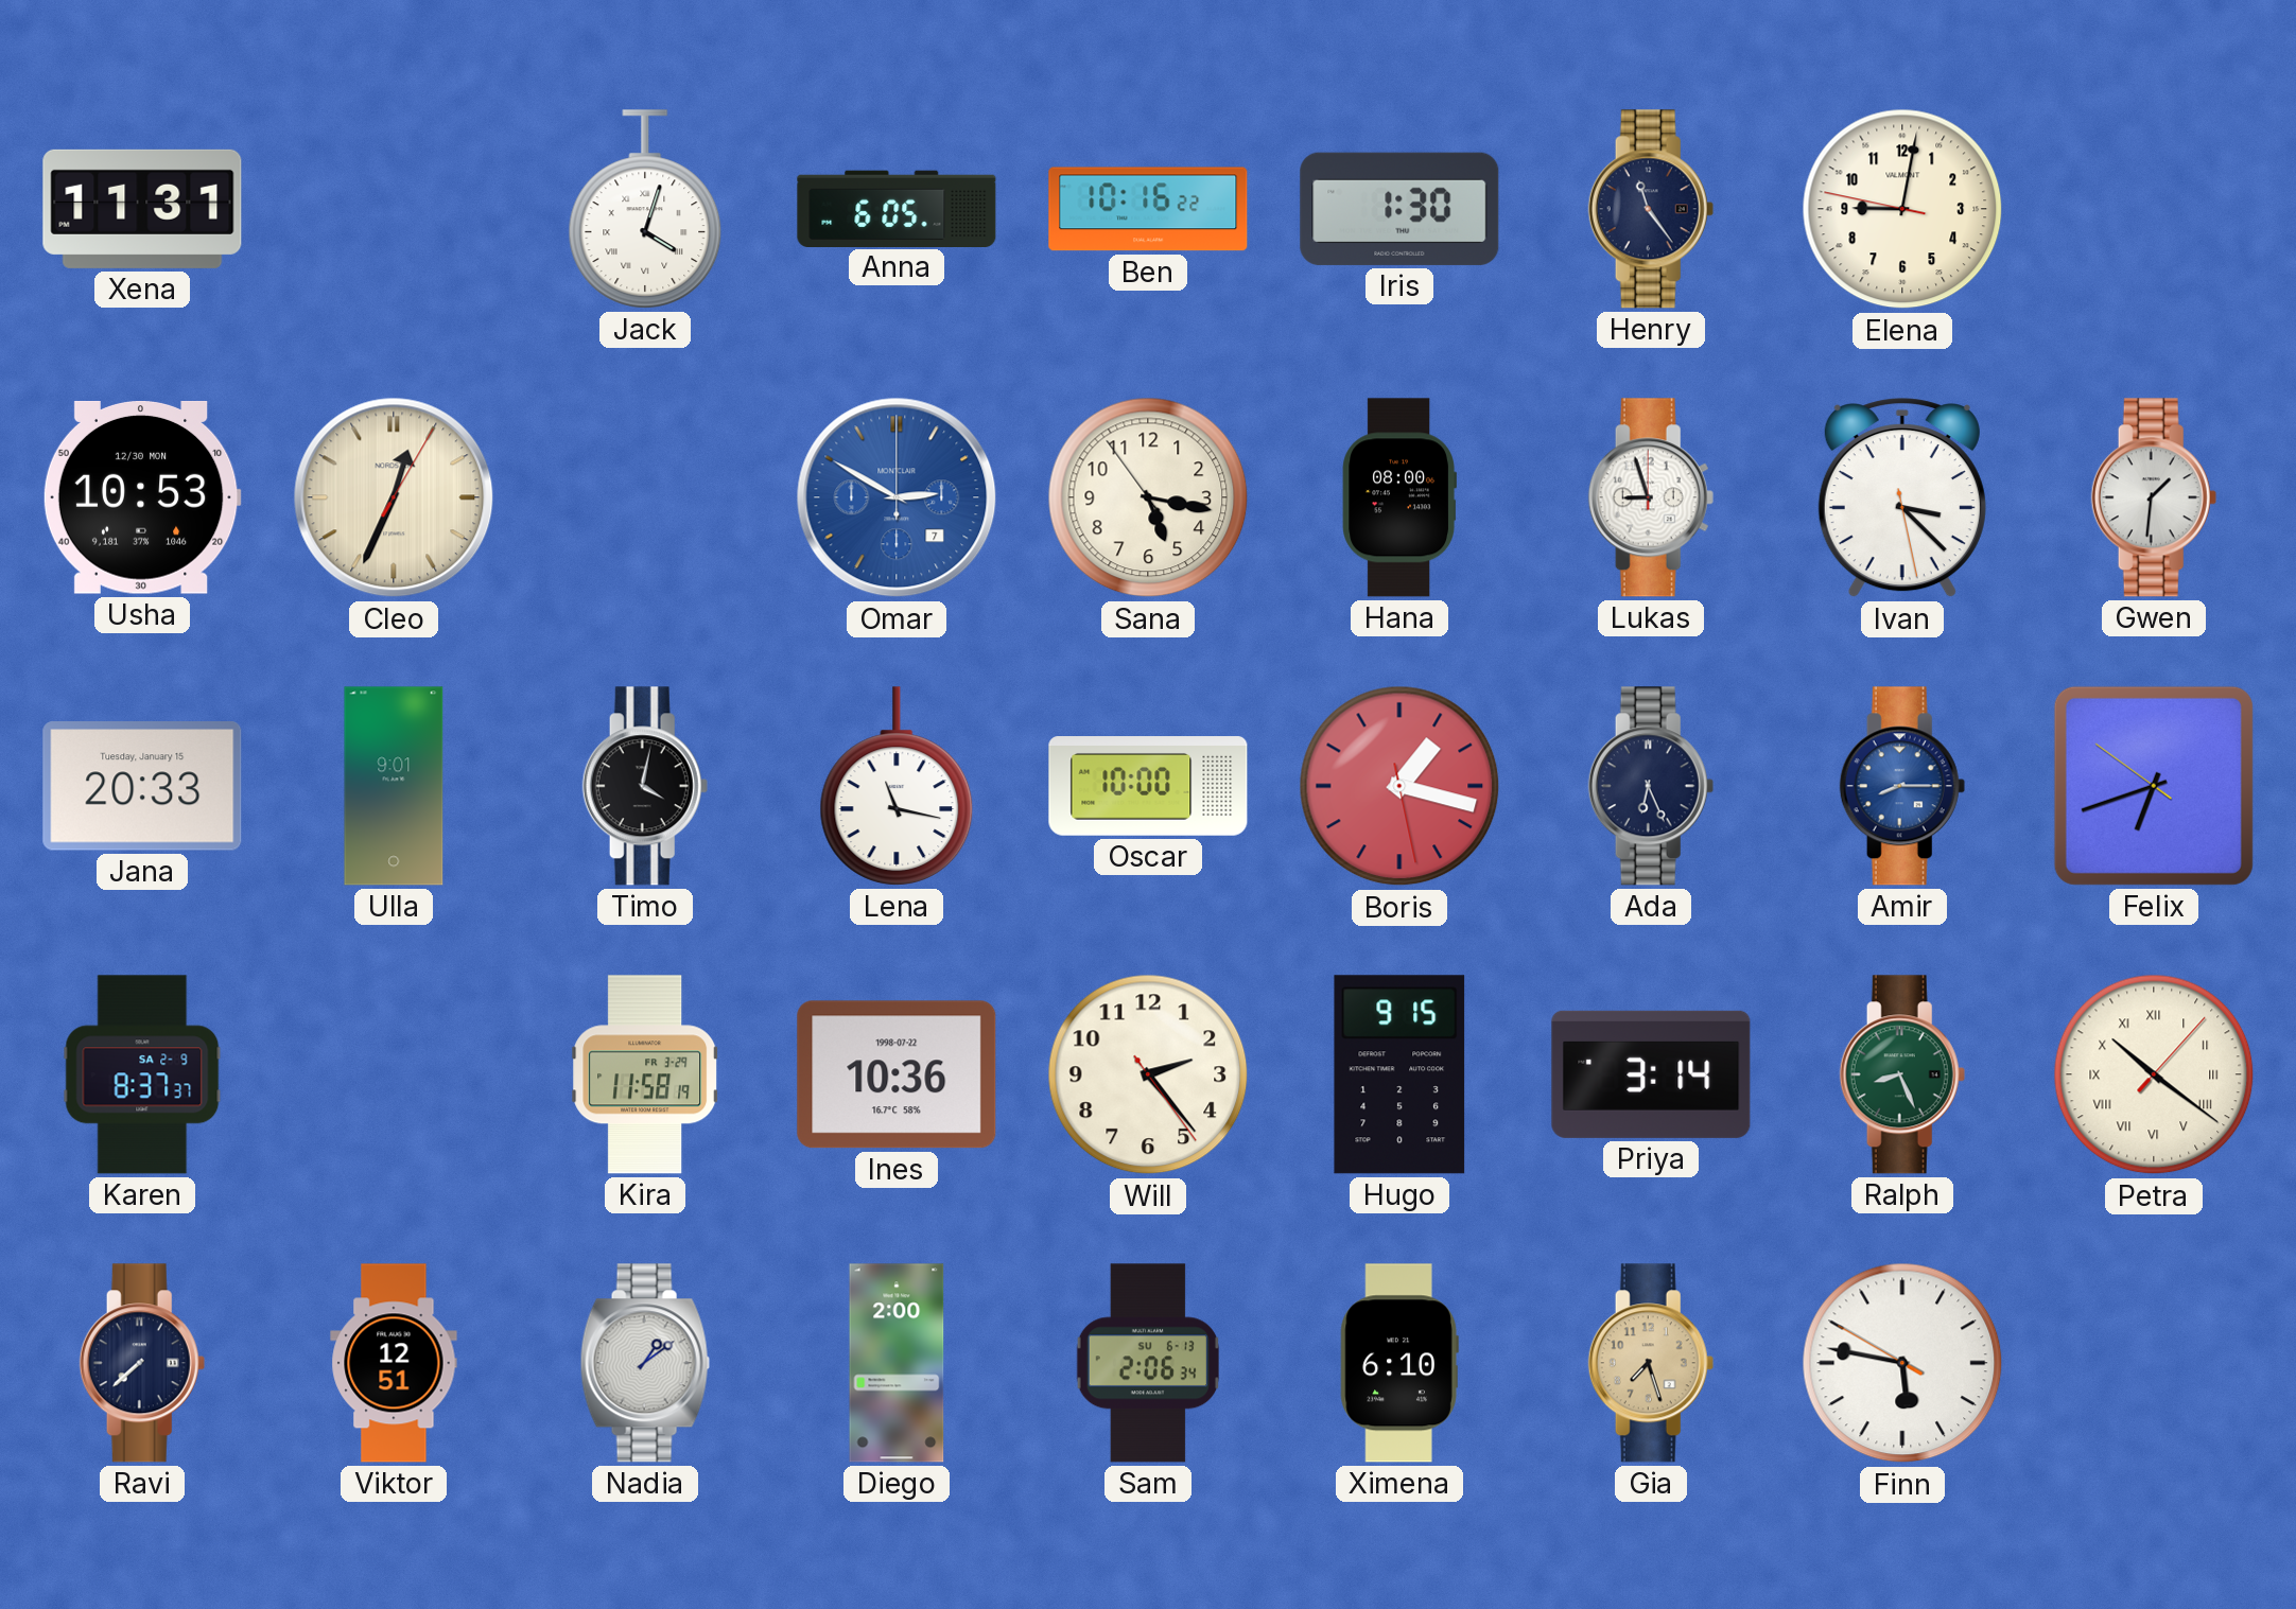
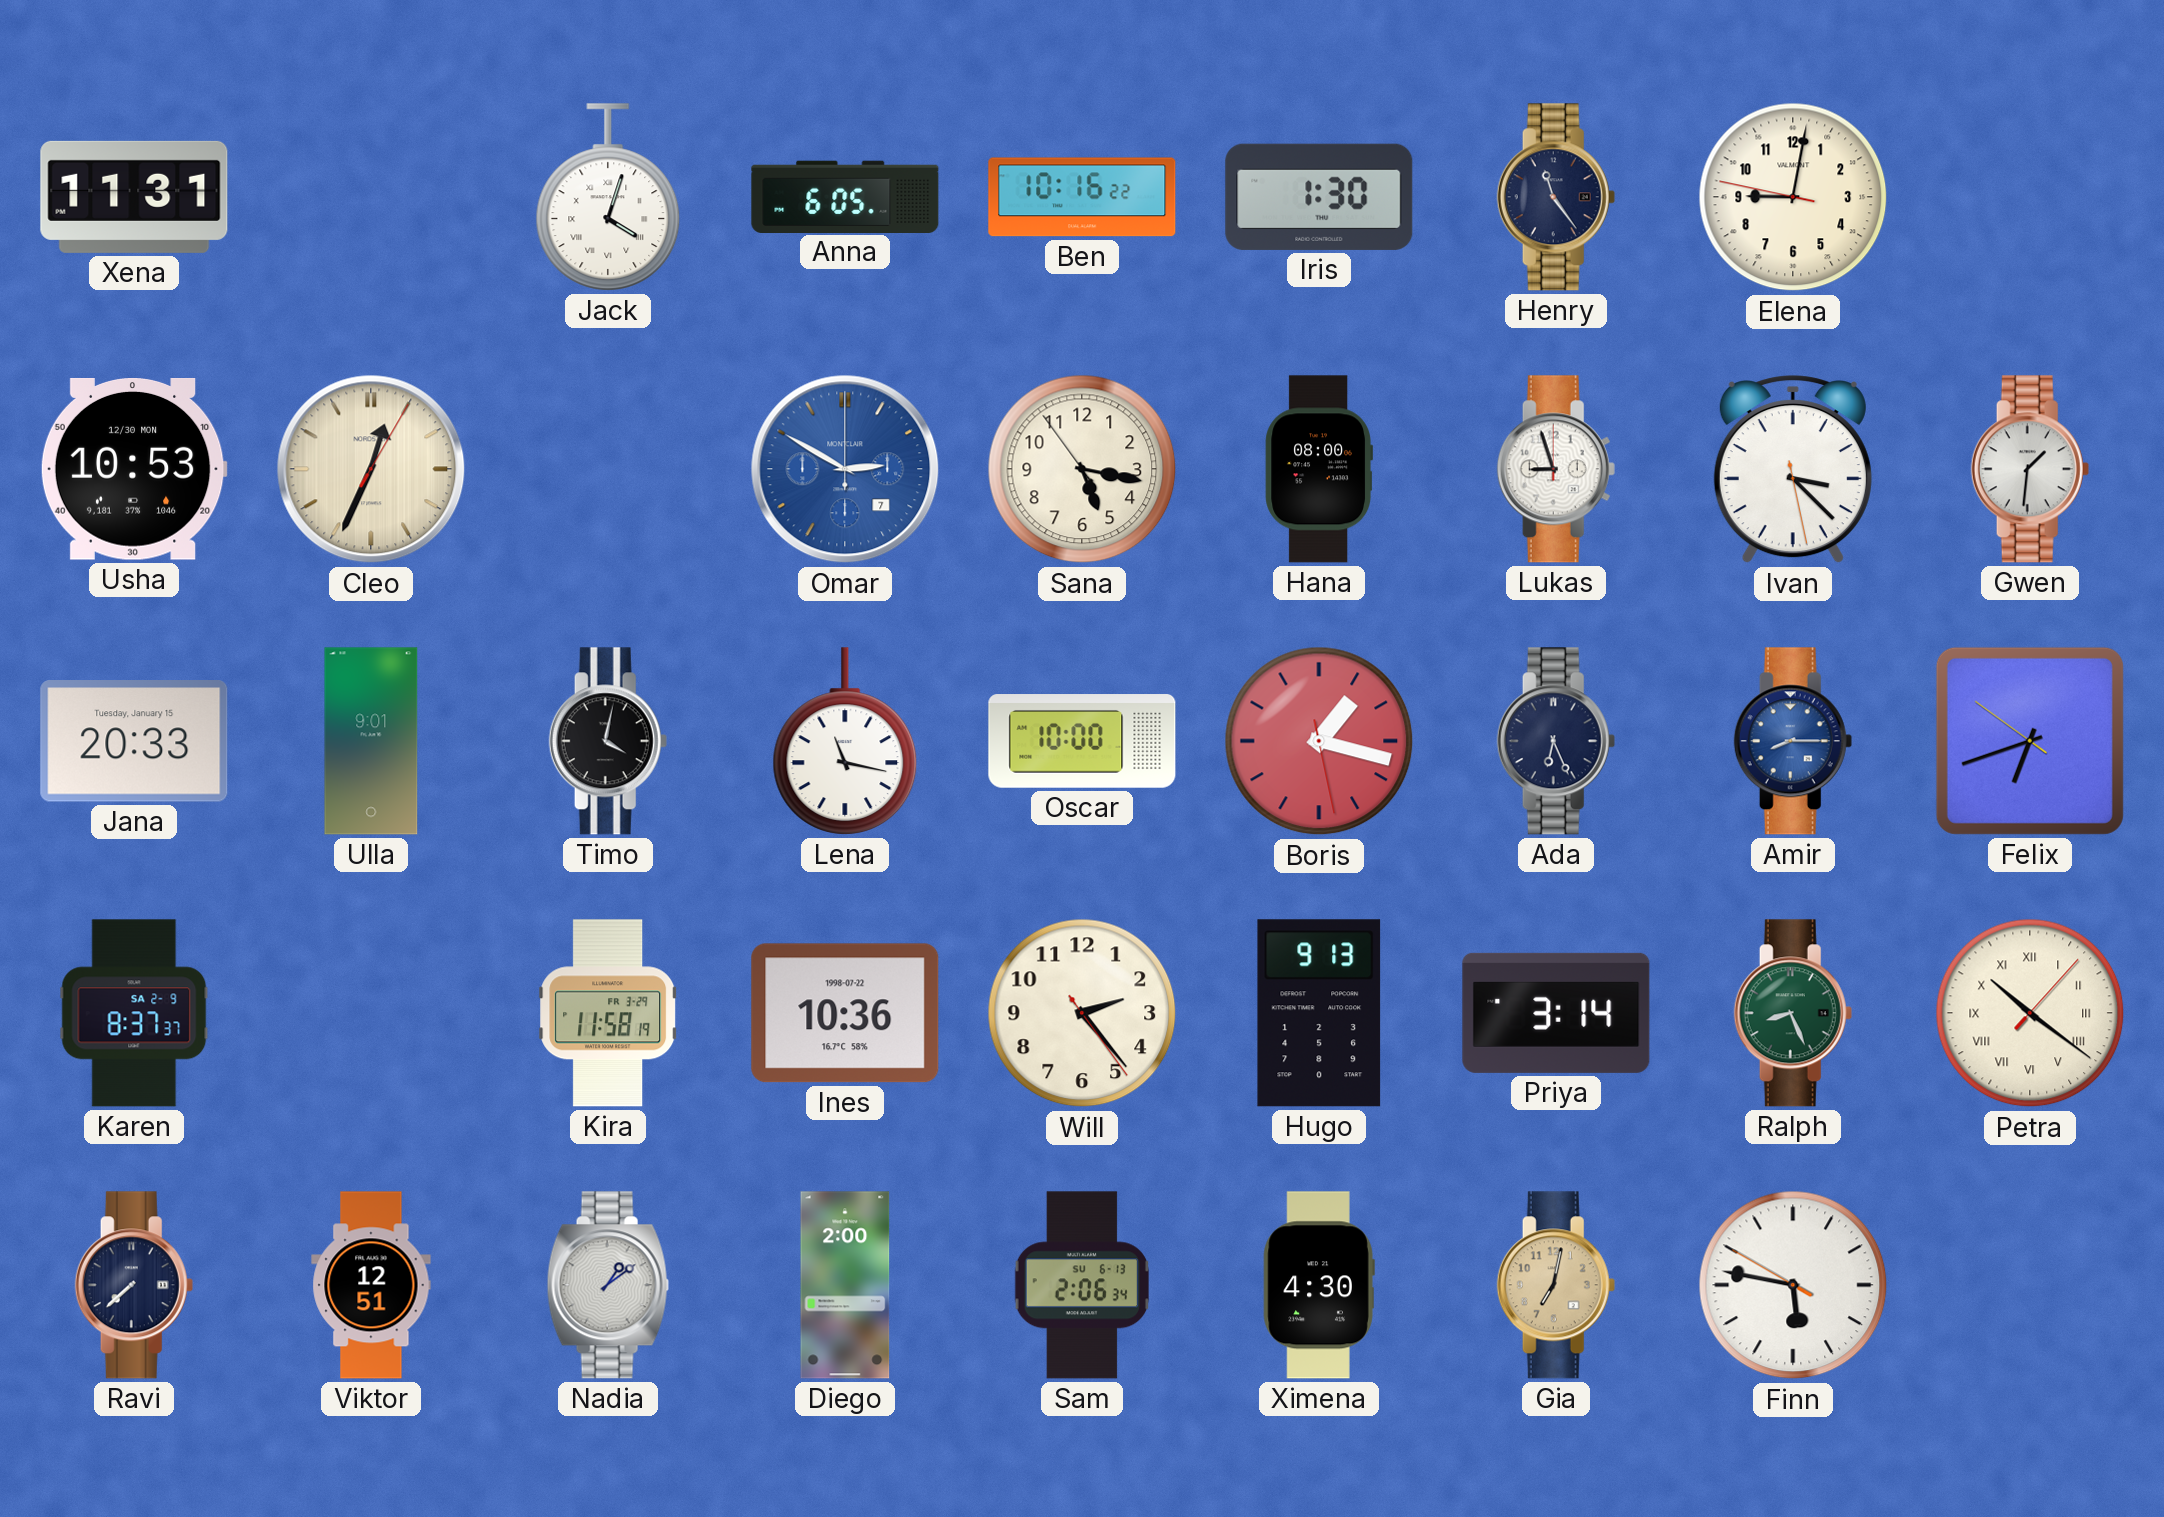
Hugo: 9:15 -> 9:13 (1319, 1013)
Ximena: 6:10 -> 4:30 (1319, 1285)
Gia: 7:27 -> 7:02 (1556, 1285)
